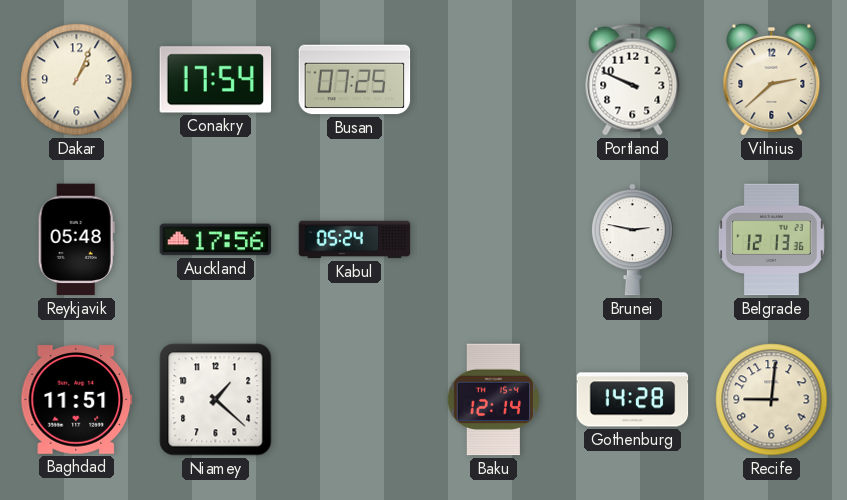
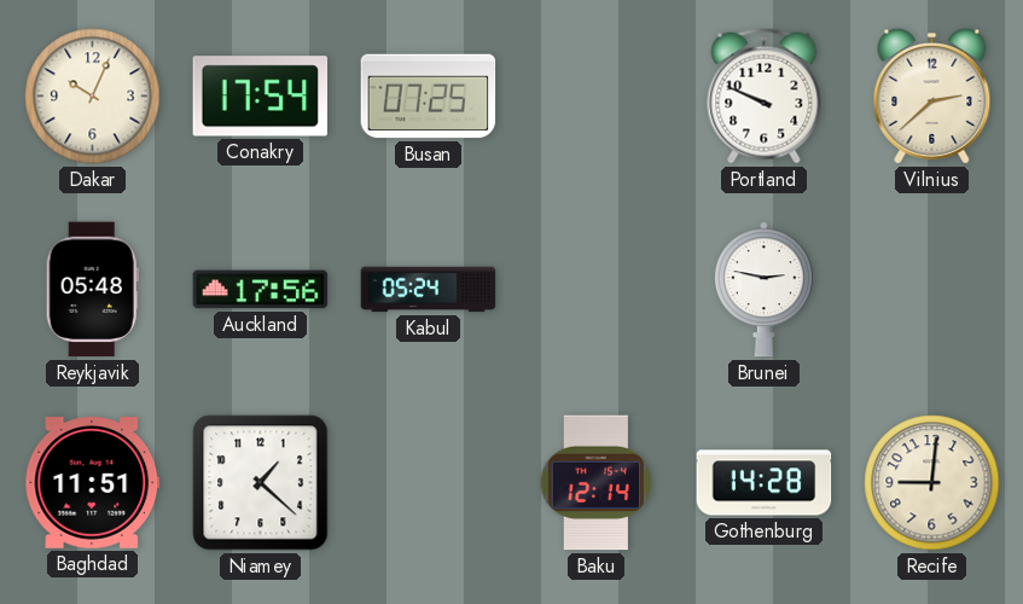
Dakar: 1:04 -> 10:04 (93, 97)
Belgrade: 12:13 -> none (772, 240)
